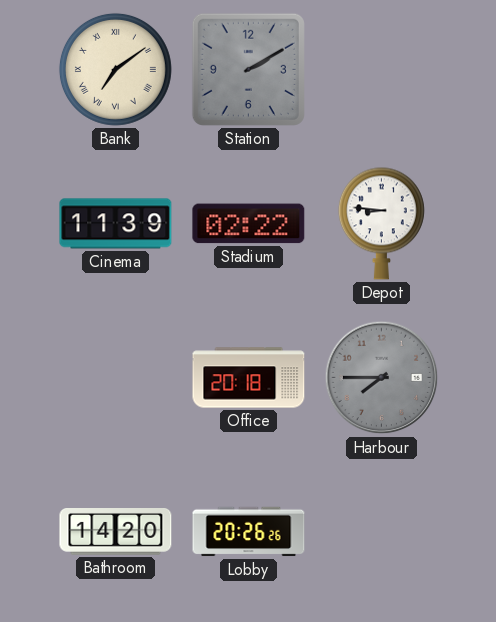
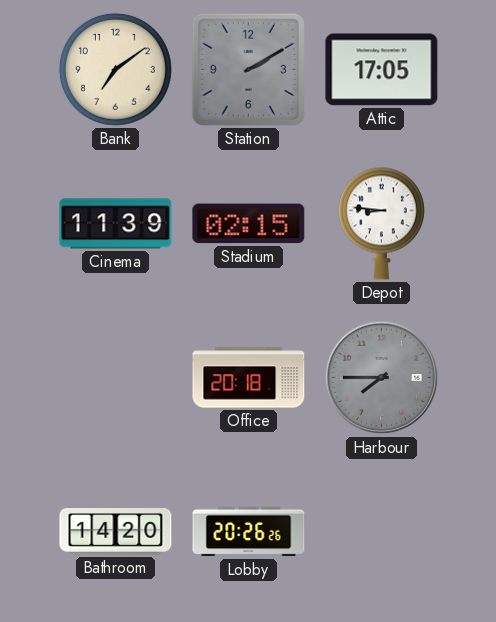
Bank numerals: Roman -> Arabic (115, 69)
Attic: none -> 17:05 (382, 70)
Stadium: 02:22 -> 02:15 (249, 224)
